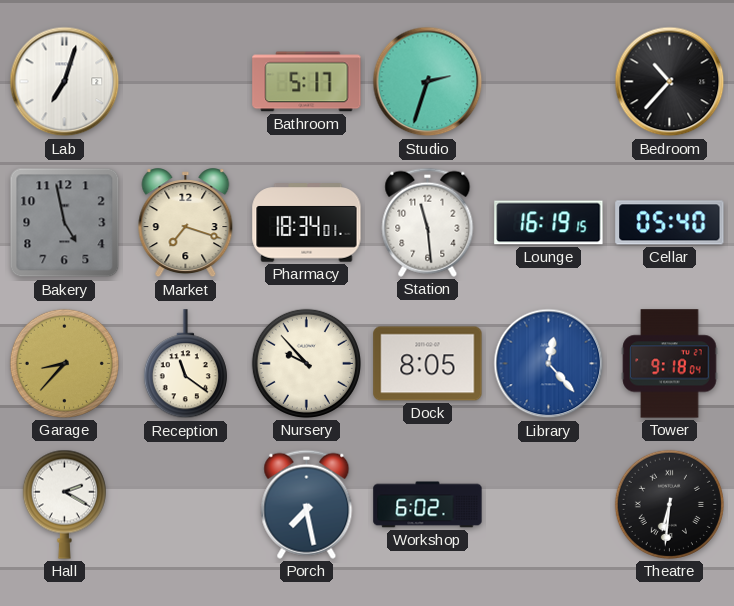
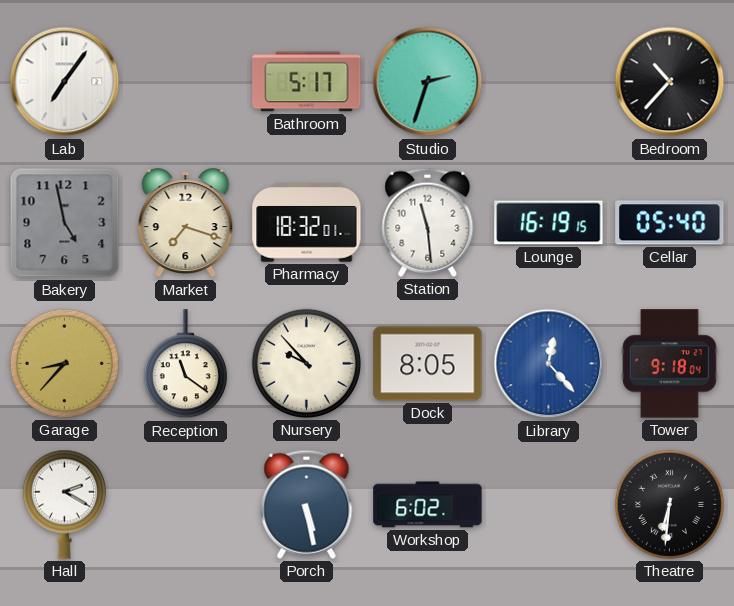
Lab: 7:03 -> 7:06 (65, 82)
Pharmacy: 18:34 -> 18:32 (307, 223)
Porch: 7:28 -> 5:28 (307, 504)
